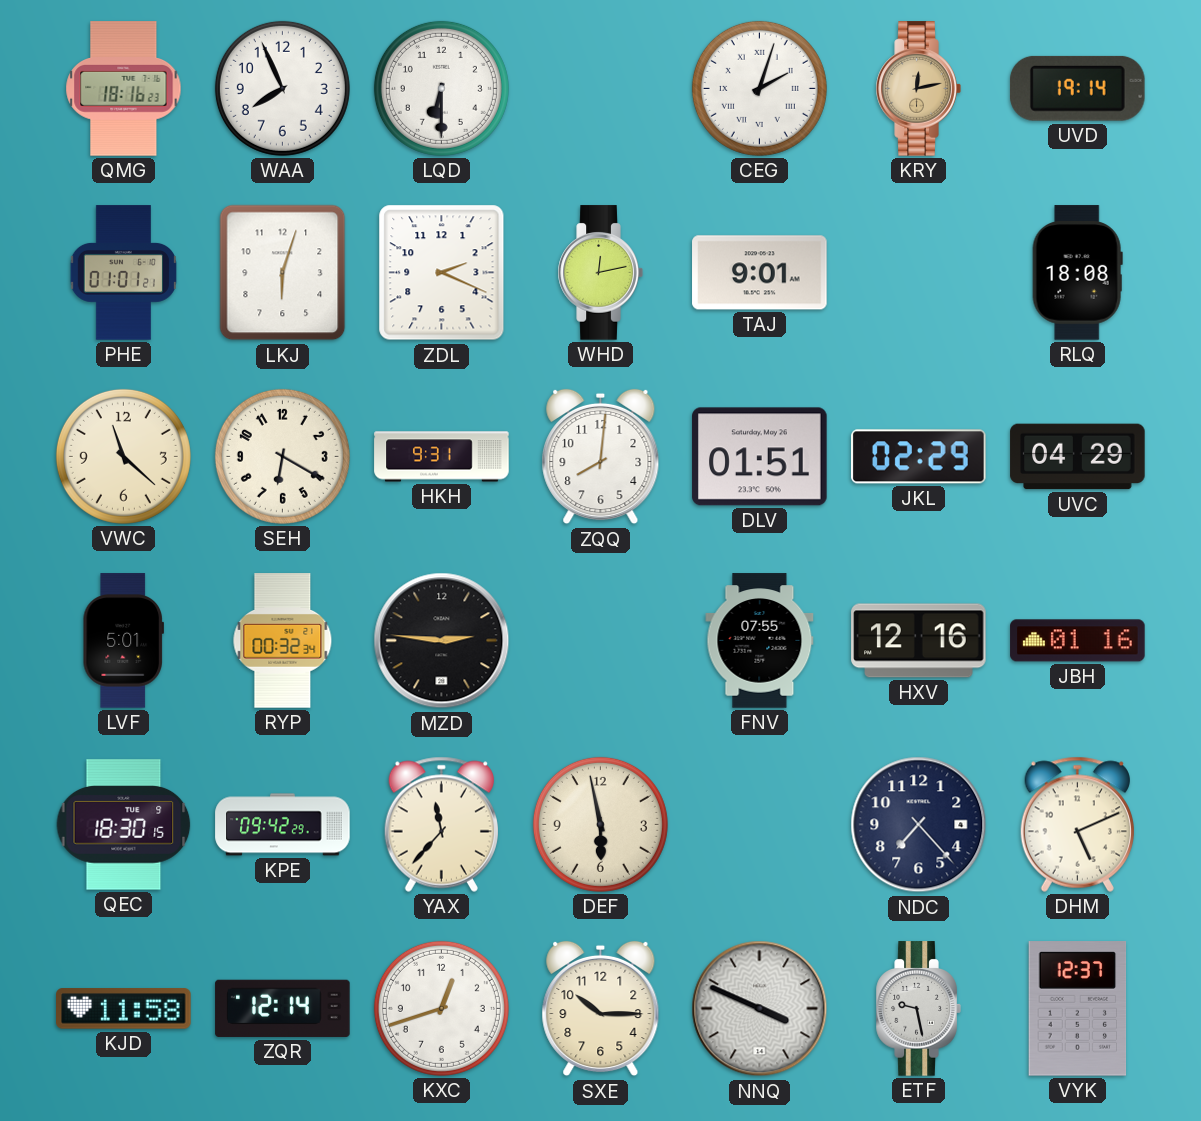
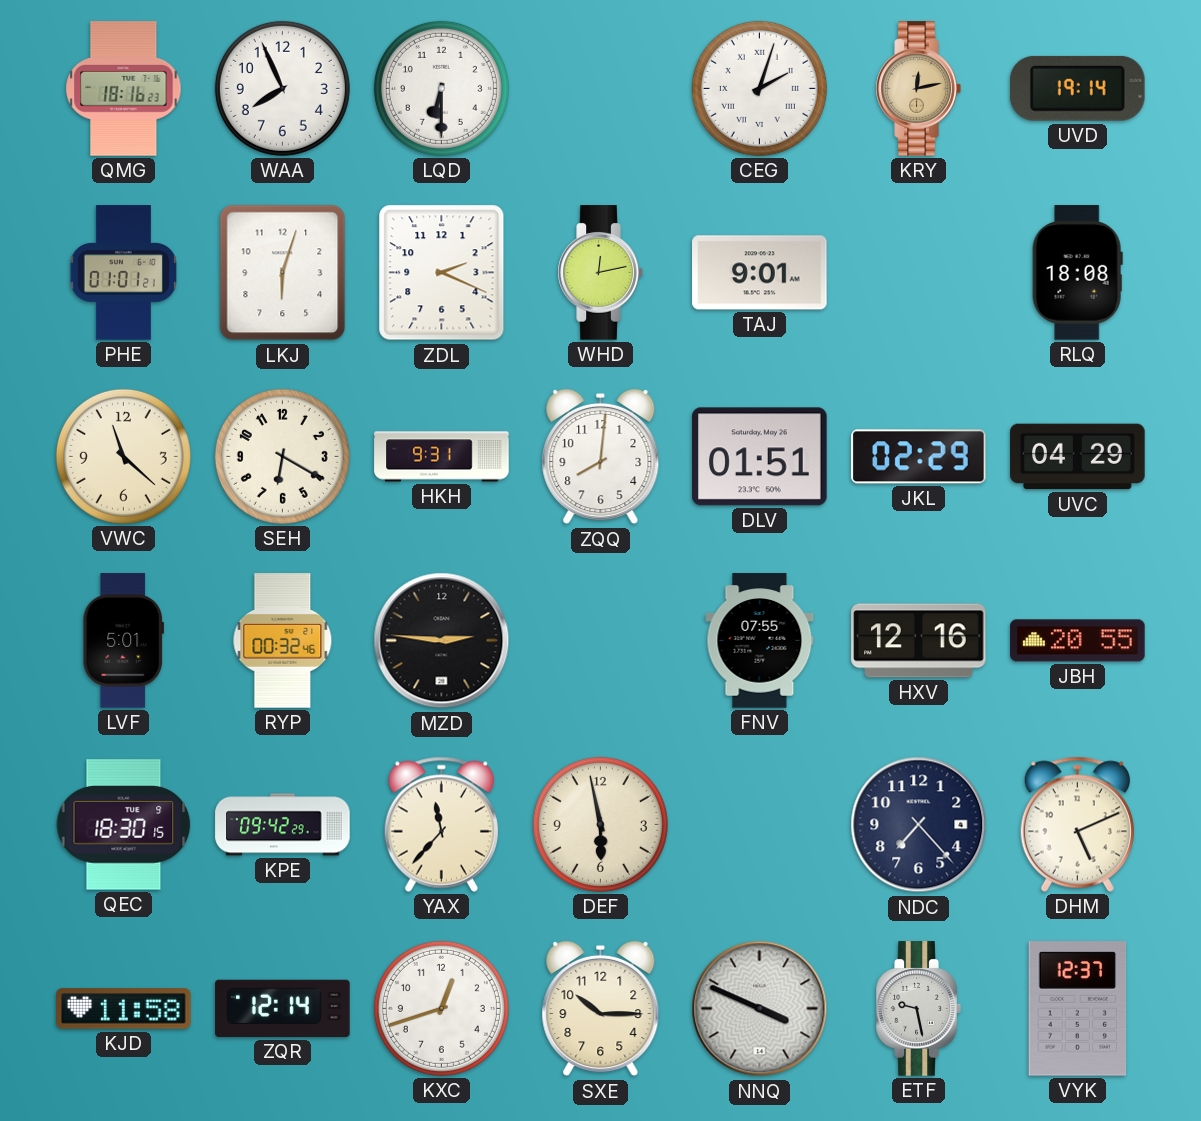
RYP: 00:32:34 -> 00:32:46 (283, 641)
JBH: 01:16 -> 20:55 (1078, 641)
